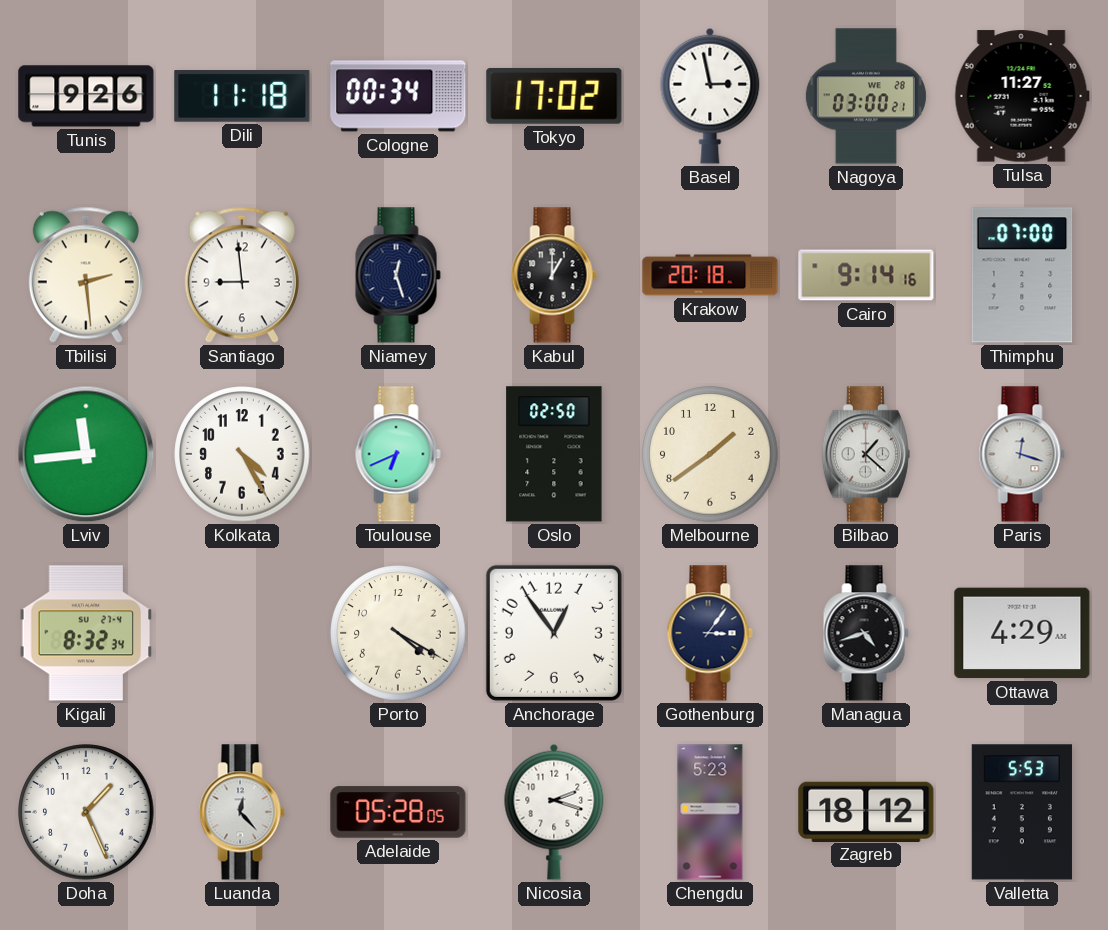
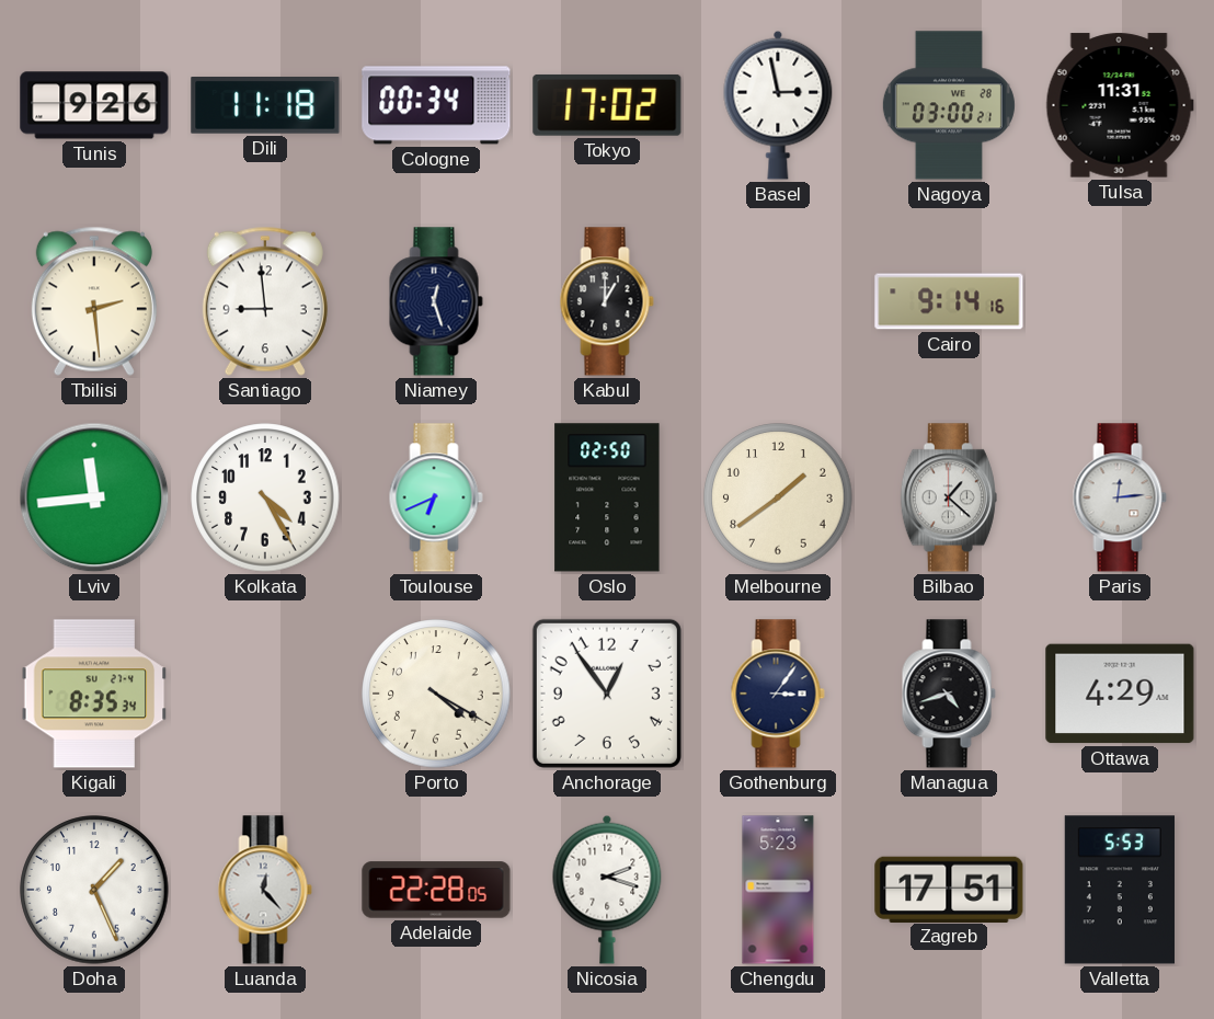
Tulsa: 11:27 -> 11:31 (1120, 105)
Krakow: 20:18 -> none (710, 275)
Thimphu: 07:00 -> none (1022, 275)
Paris: 12:18 -> 12:14 (1120, 497)
Kigali: 8:32 -> 8:35 (94, 694)
Adelaide: 05:28 -> 22:28 (436, 890)
Zagreb: 18:12 -> 17:51 (949, 889)
